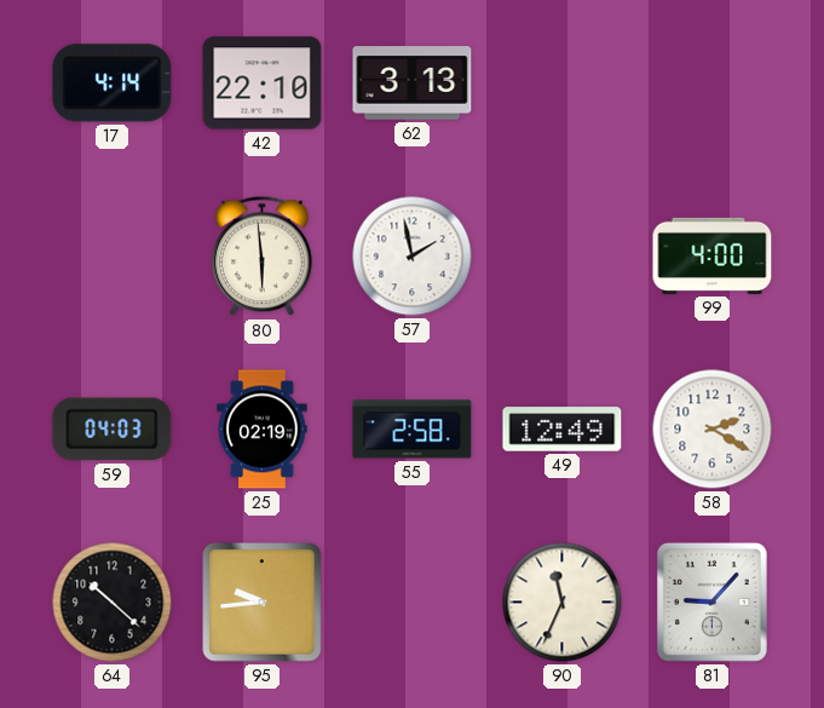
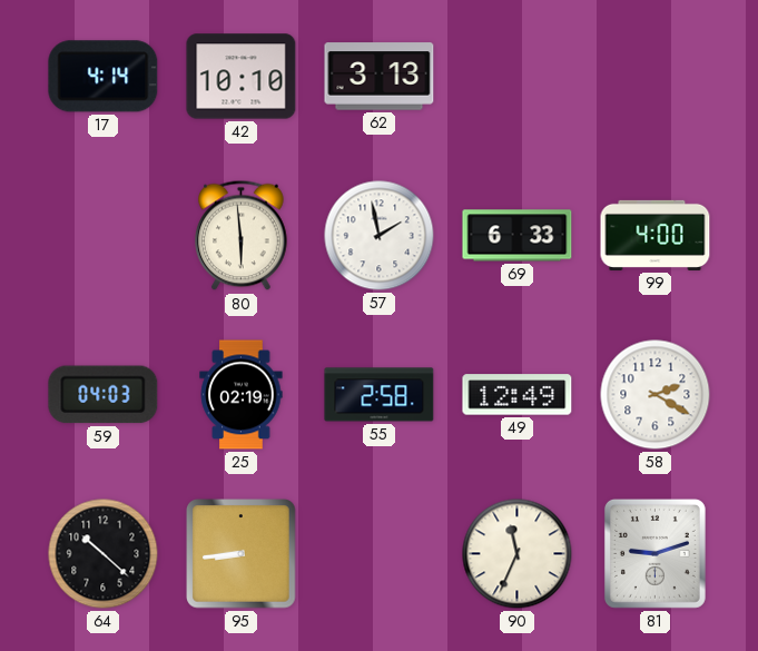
42: 22:10 -> 10:10 (242, 77)
69: none -> 6:33 (518, 236)
95: 9:44 -> 8:44 (242, 554)
81: 9:07 -> 9:12 (654, 553)
